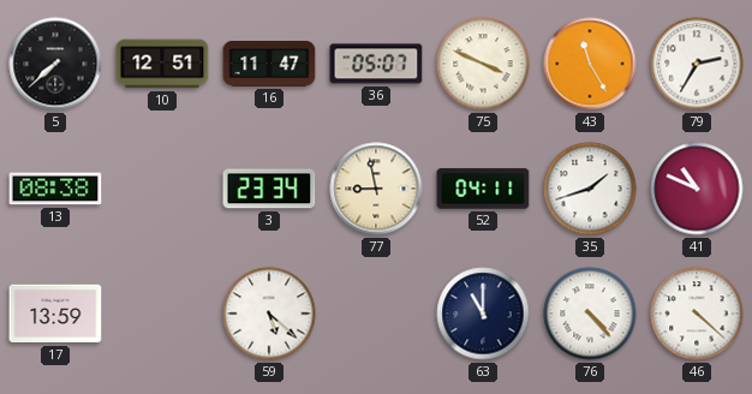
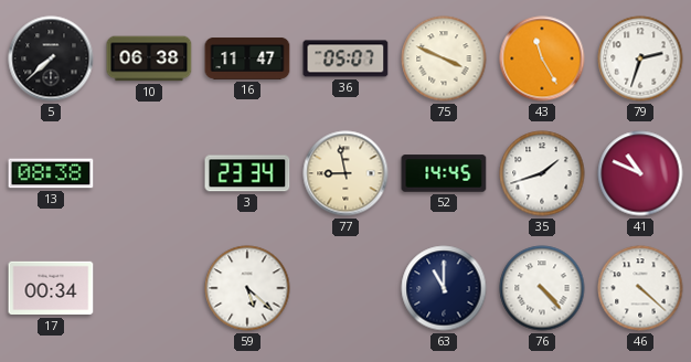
10: 12:51 -> 06:38 (149, 58)
79: 2:35 -> 2:33 (640, 58)
52: 04:11 -> 14:45 (444, 173)
17: 13:59 -> 00:34 (51, 288)
